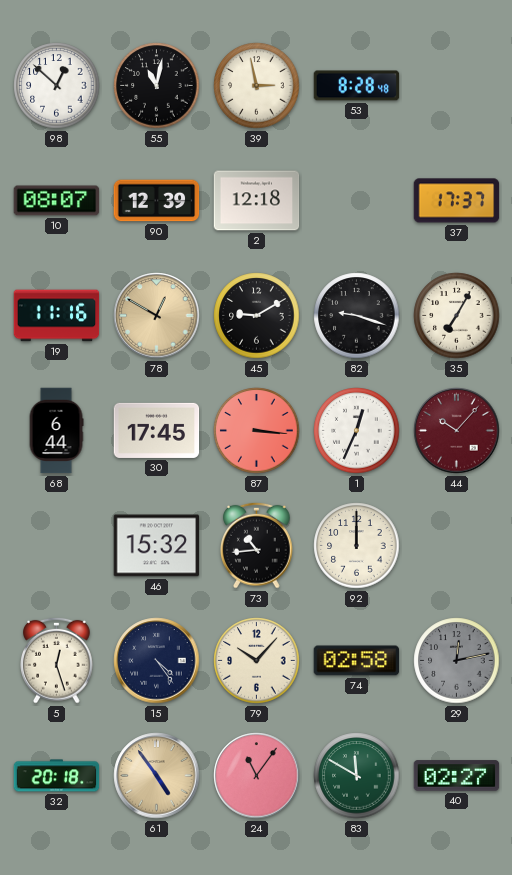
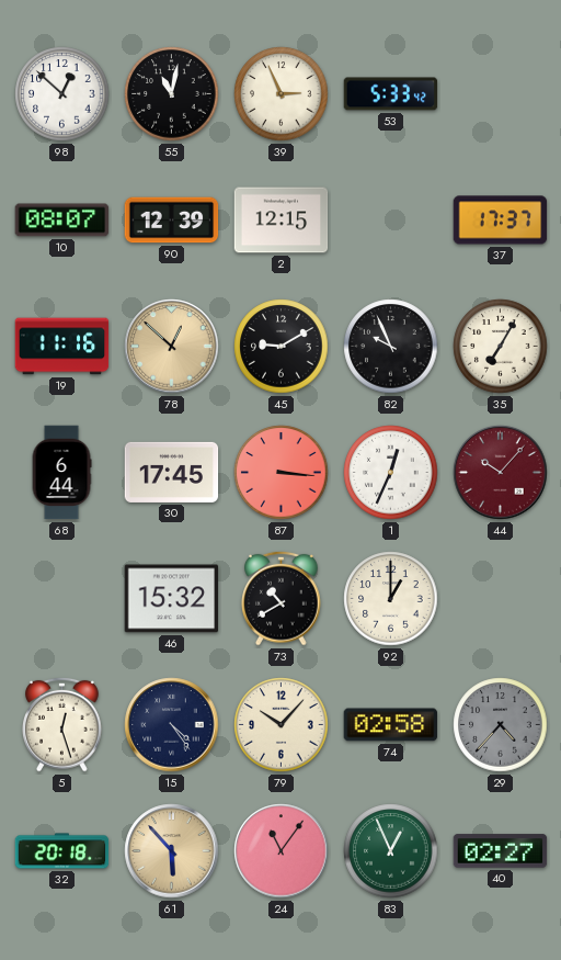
39: 2:58 -> 2:56 (282, 94)
53: 8:28 -> 5:33 (391, 94)
2: 12:18 -> 12:15 (282, 221)
78: 12:50 -> 12:52 (172, 347)
82: 9:18 -> 9:56 (391, 347)
73: 10:44 -> 10:40 (282, 598)
92: 12:00 -> 1:00 (391, 599)
29: 12:13 -> 4:37 (501, 725)
61: 4:54 -> 5:53 (172, 851)
83: 11:50 -> 12:56 (391, 851)
